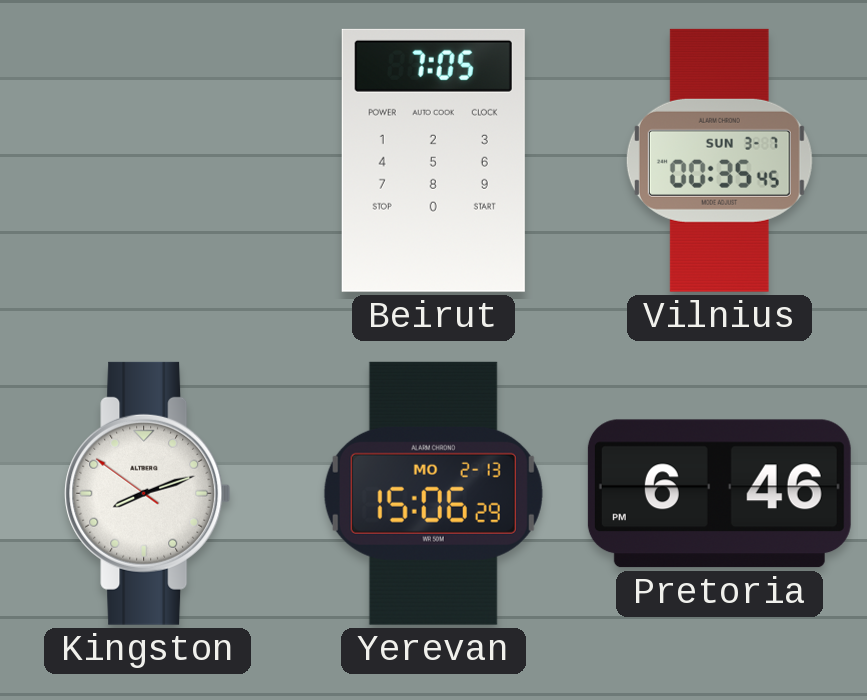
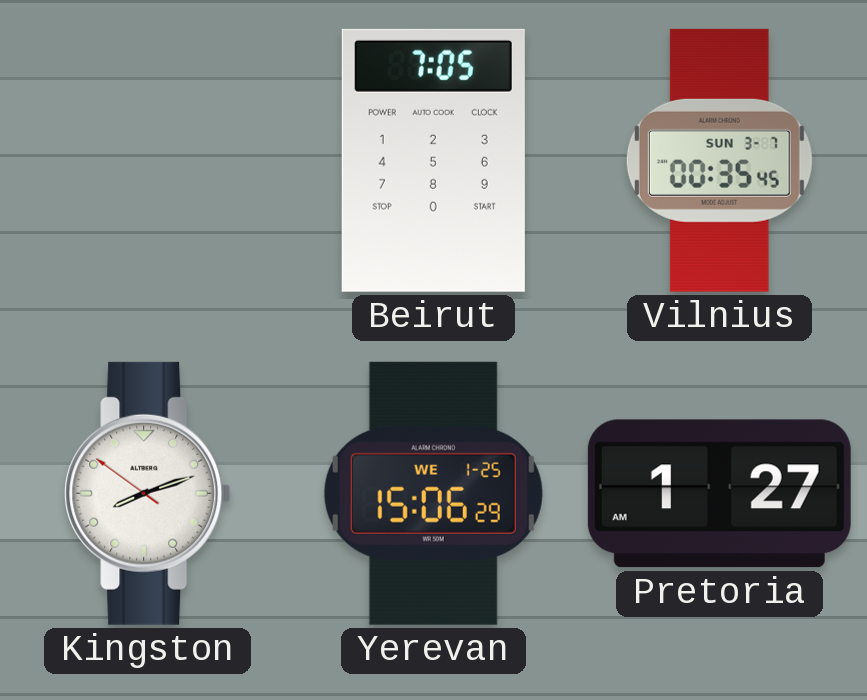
Yerevan date: MO 2-13 -> WE 1-25 (433, 493)
Pretoria: 6:46 -> 1:27 (719, 494)
